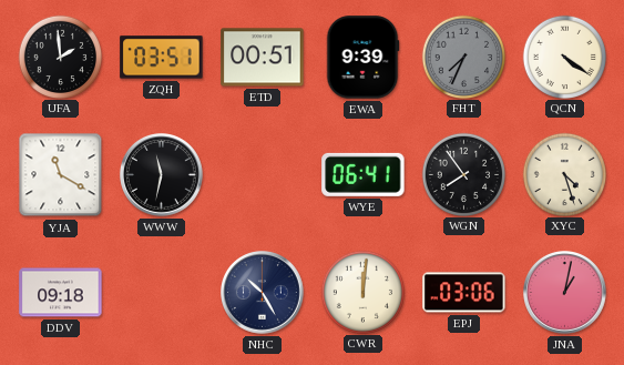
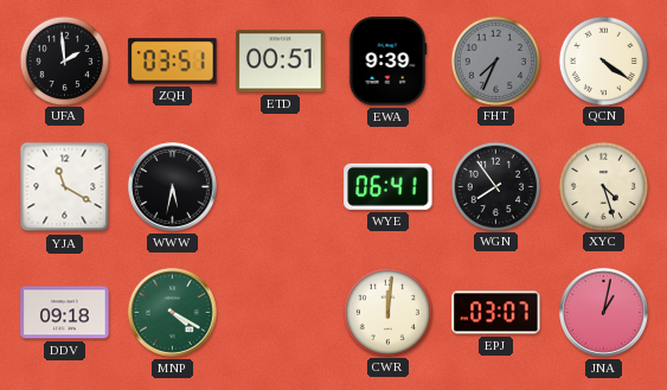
WWW: 11:32 -> 5:32 (173, 187)
MNP: none -> 4:20 (173, 313)
NHC: 10:25 -> none (263, 293)
EPJ: 03:06 -> 03:07 (496, 313)
